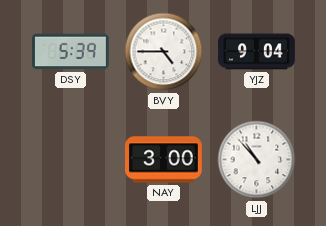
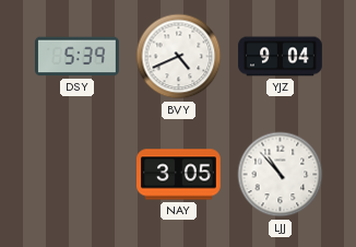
BVY: 4:45 -> 4:41 (179, 57)
NAY: 3:00 -> 3:05 (179, 175)
